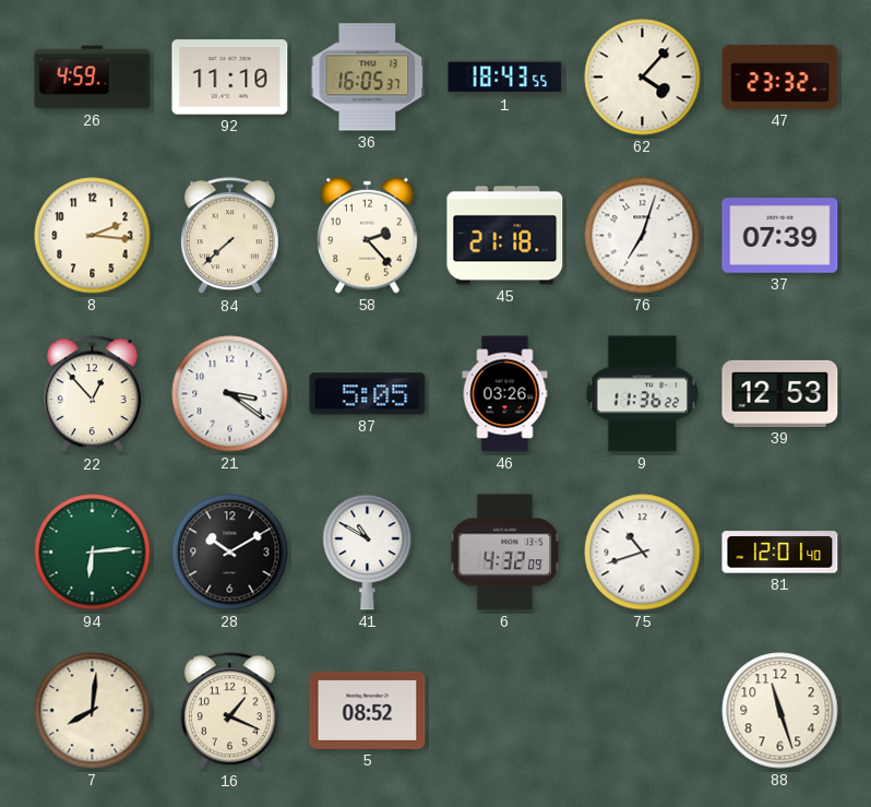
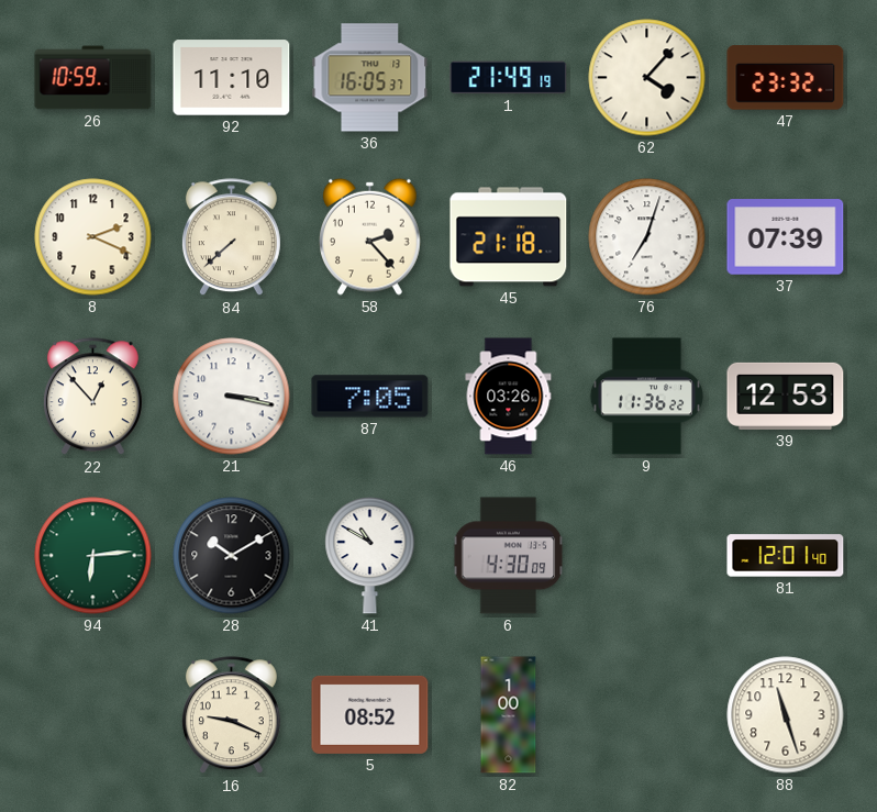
26: 4:59 -> 10:59 (93, 78)
1: 18:43 -> 21:49 (509, 78)
8: 2:16 -> 2:19 (93, 237)
21: 3:21 -> 3:17 (232, 397)
87: 5:05 -> 7:05 (370, 397)
6: 4:32 -> 4:30 (509, 556)
75: 10:42 -> none (643, 553)
7: 8:01 -> none (93, 711)
16: 1:19 -> 9:19 (231, 715)
82: none -> 1:00 (509, 715)
